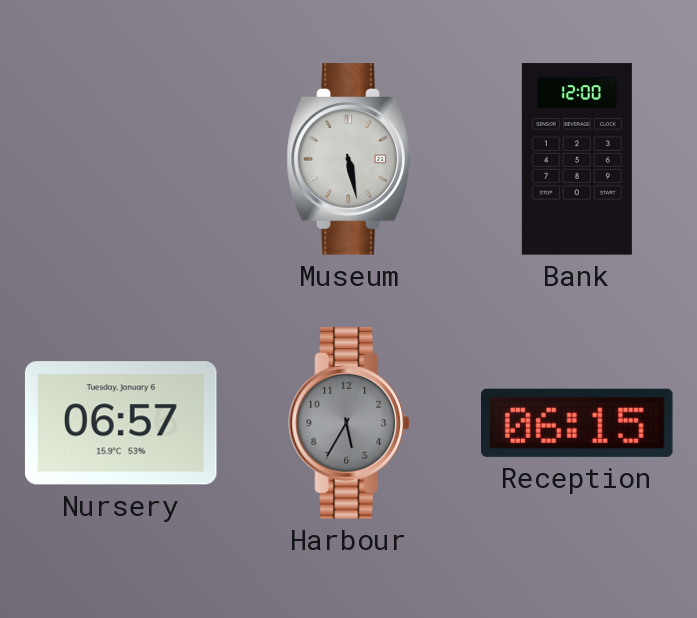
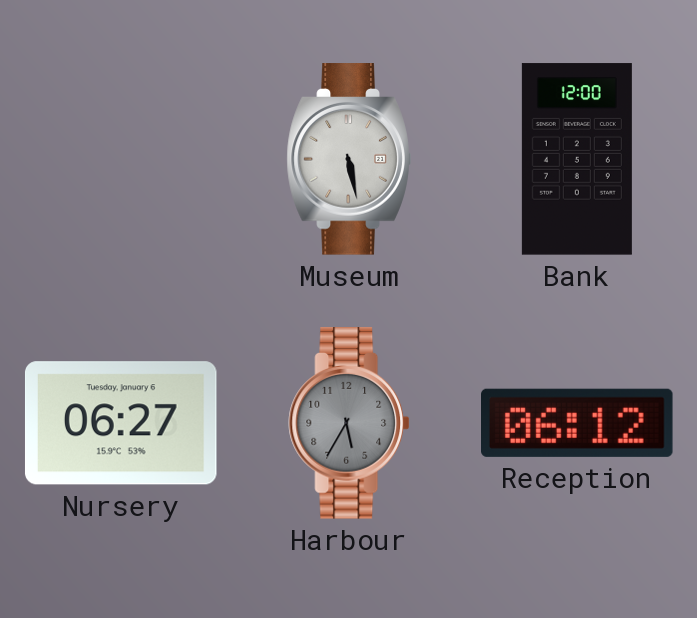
Nursery: 06:57 -> 06:27 (121, 423)
Reception: 06:15 -> 06:12 (578, 423)
